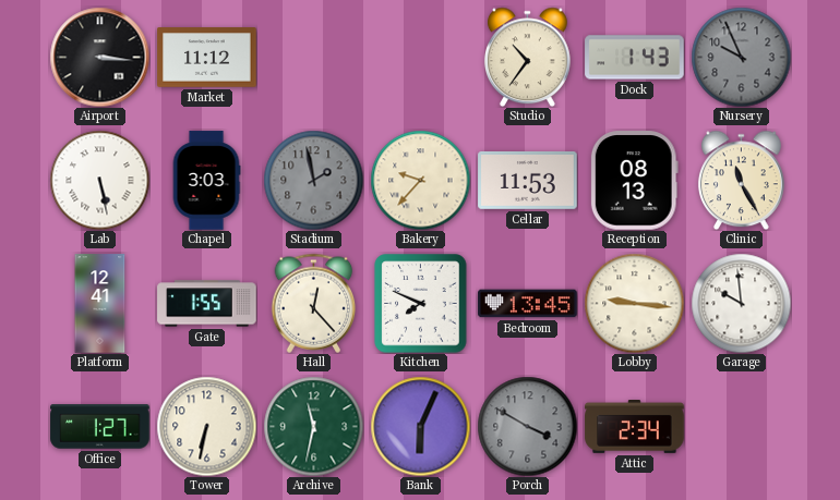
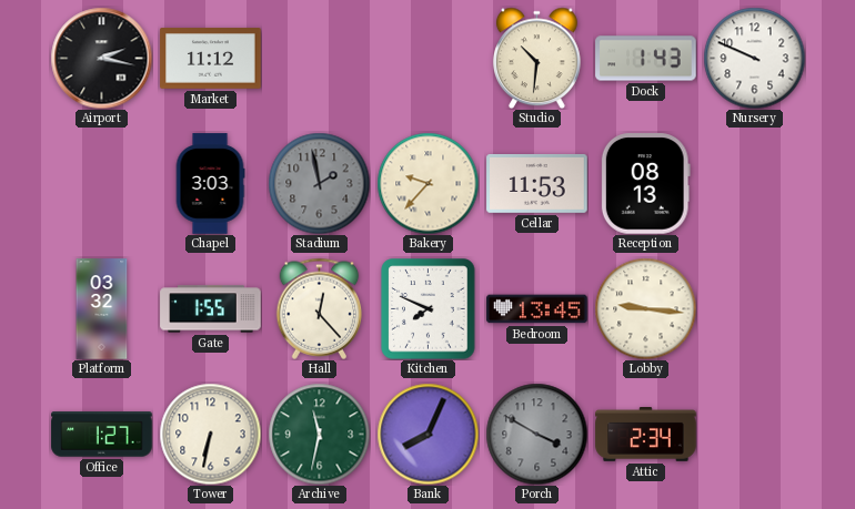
Airport: 3:16 -> 2:17 (101, 58)
Studio: 10:36 -> 10:31 (536, 58)
Nursery: 9:56 -> 9:49 (754, 58)
Nursery dial: grey -> white (754, 58)
Lab: 5:28 -> none (99, 180)
Clinic: 11:25 -> none (741, 180)
Platform: 12:41 -> 03:32 (102, 309)
Garage: 9:59 -> none (741, 303)
Bank: 6:04 -> 8:04 (428, 434)
